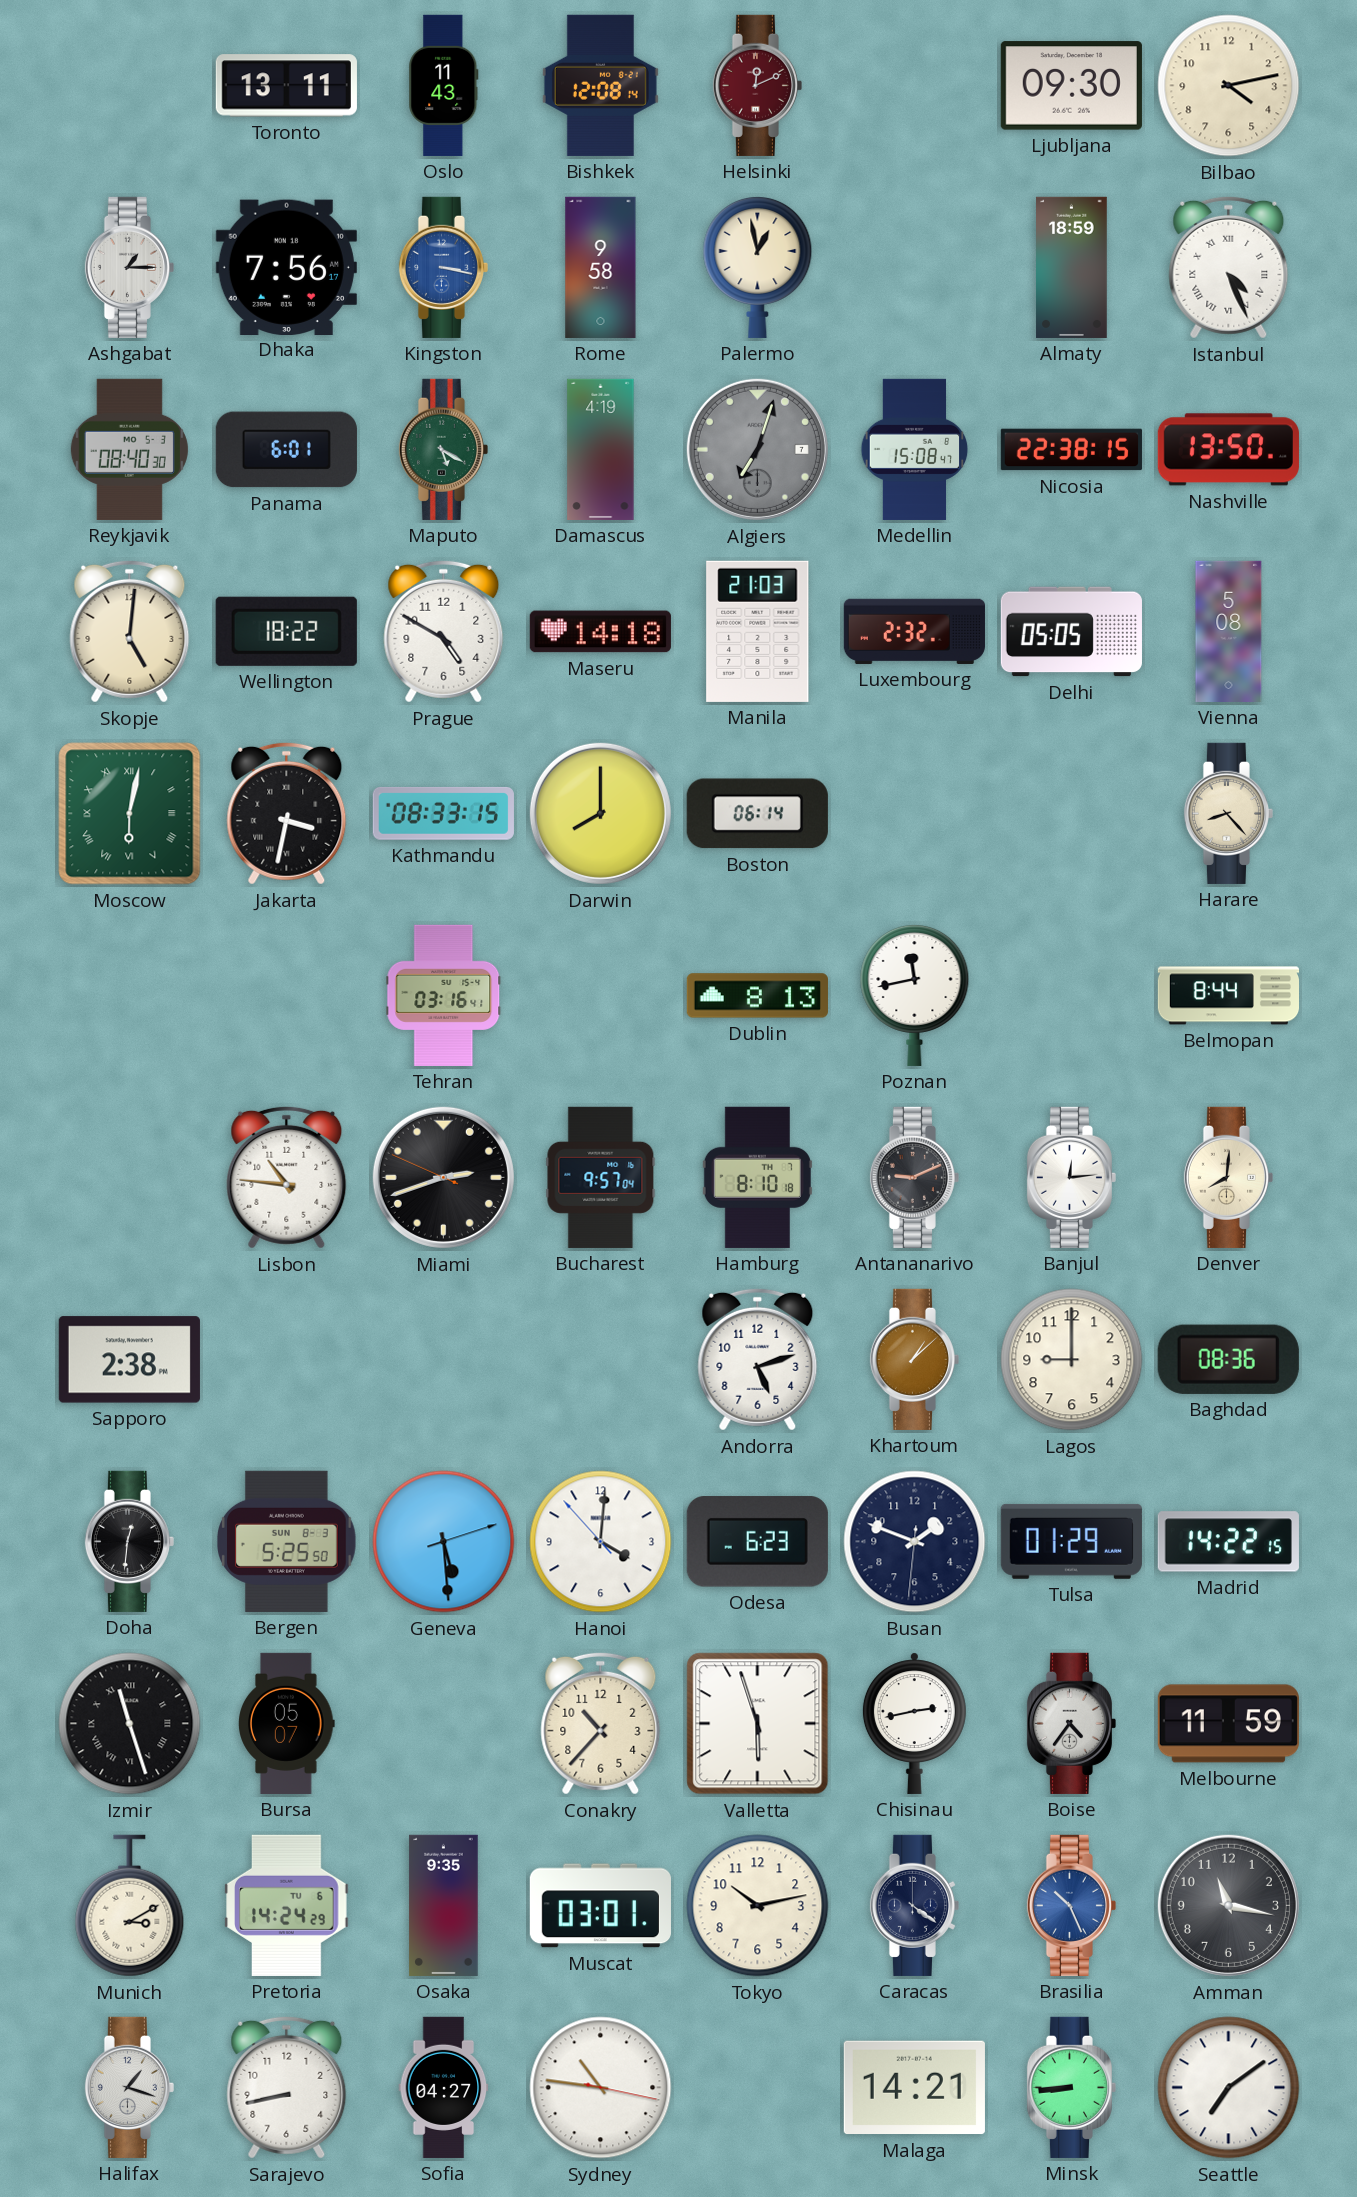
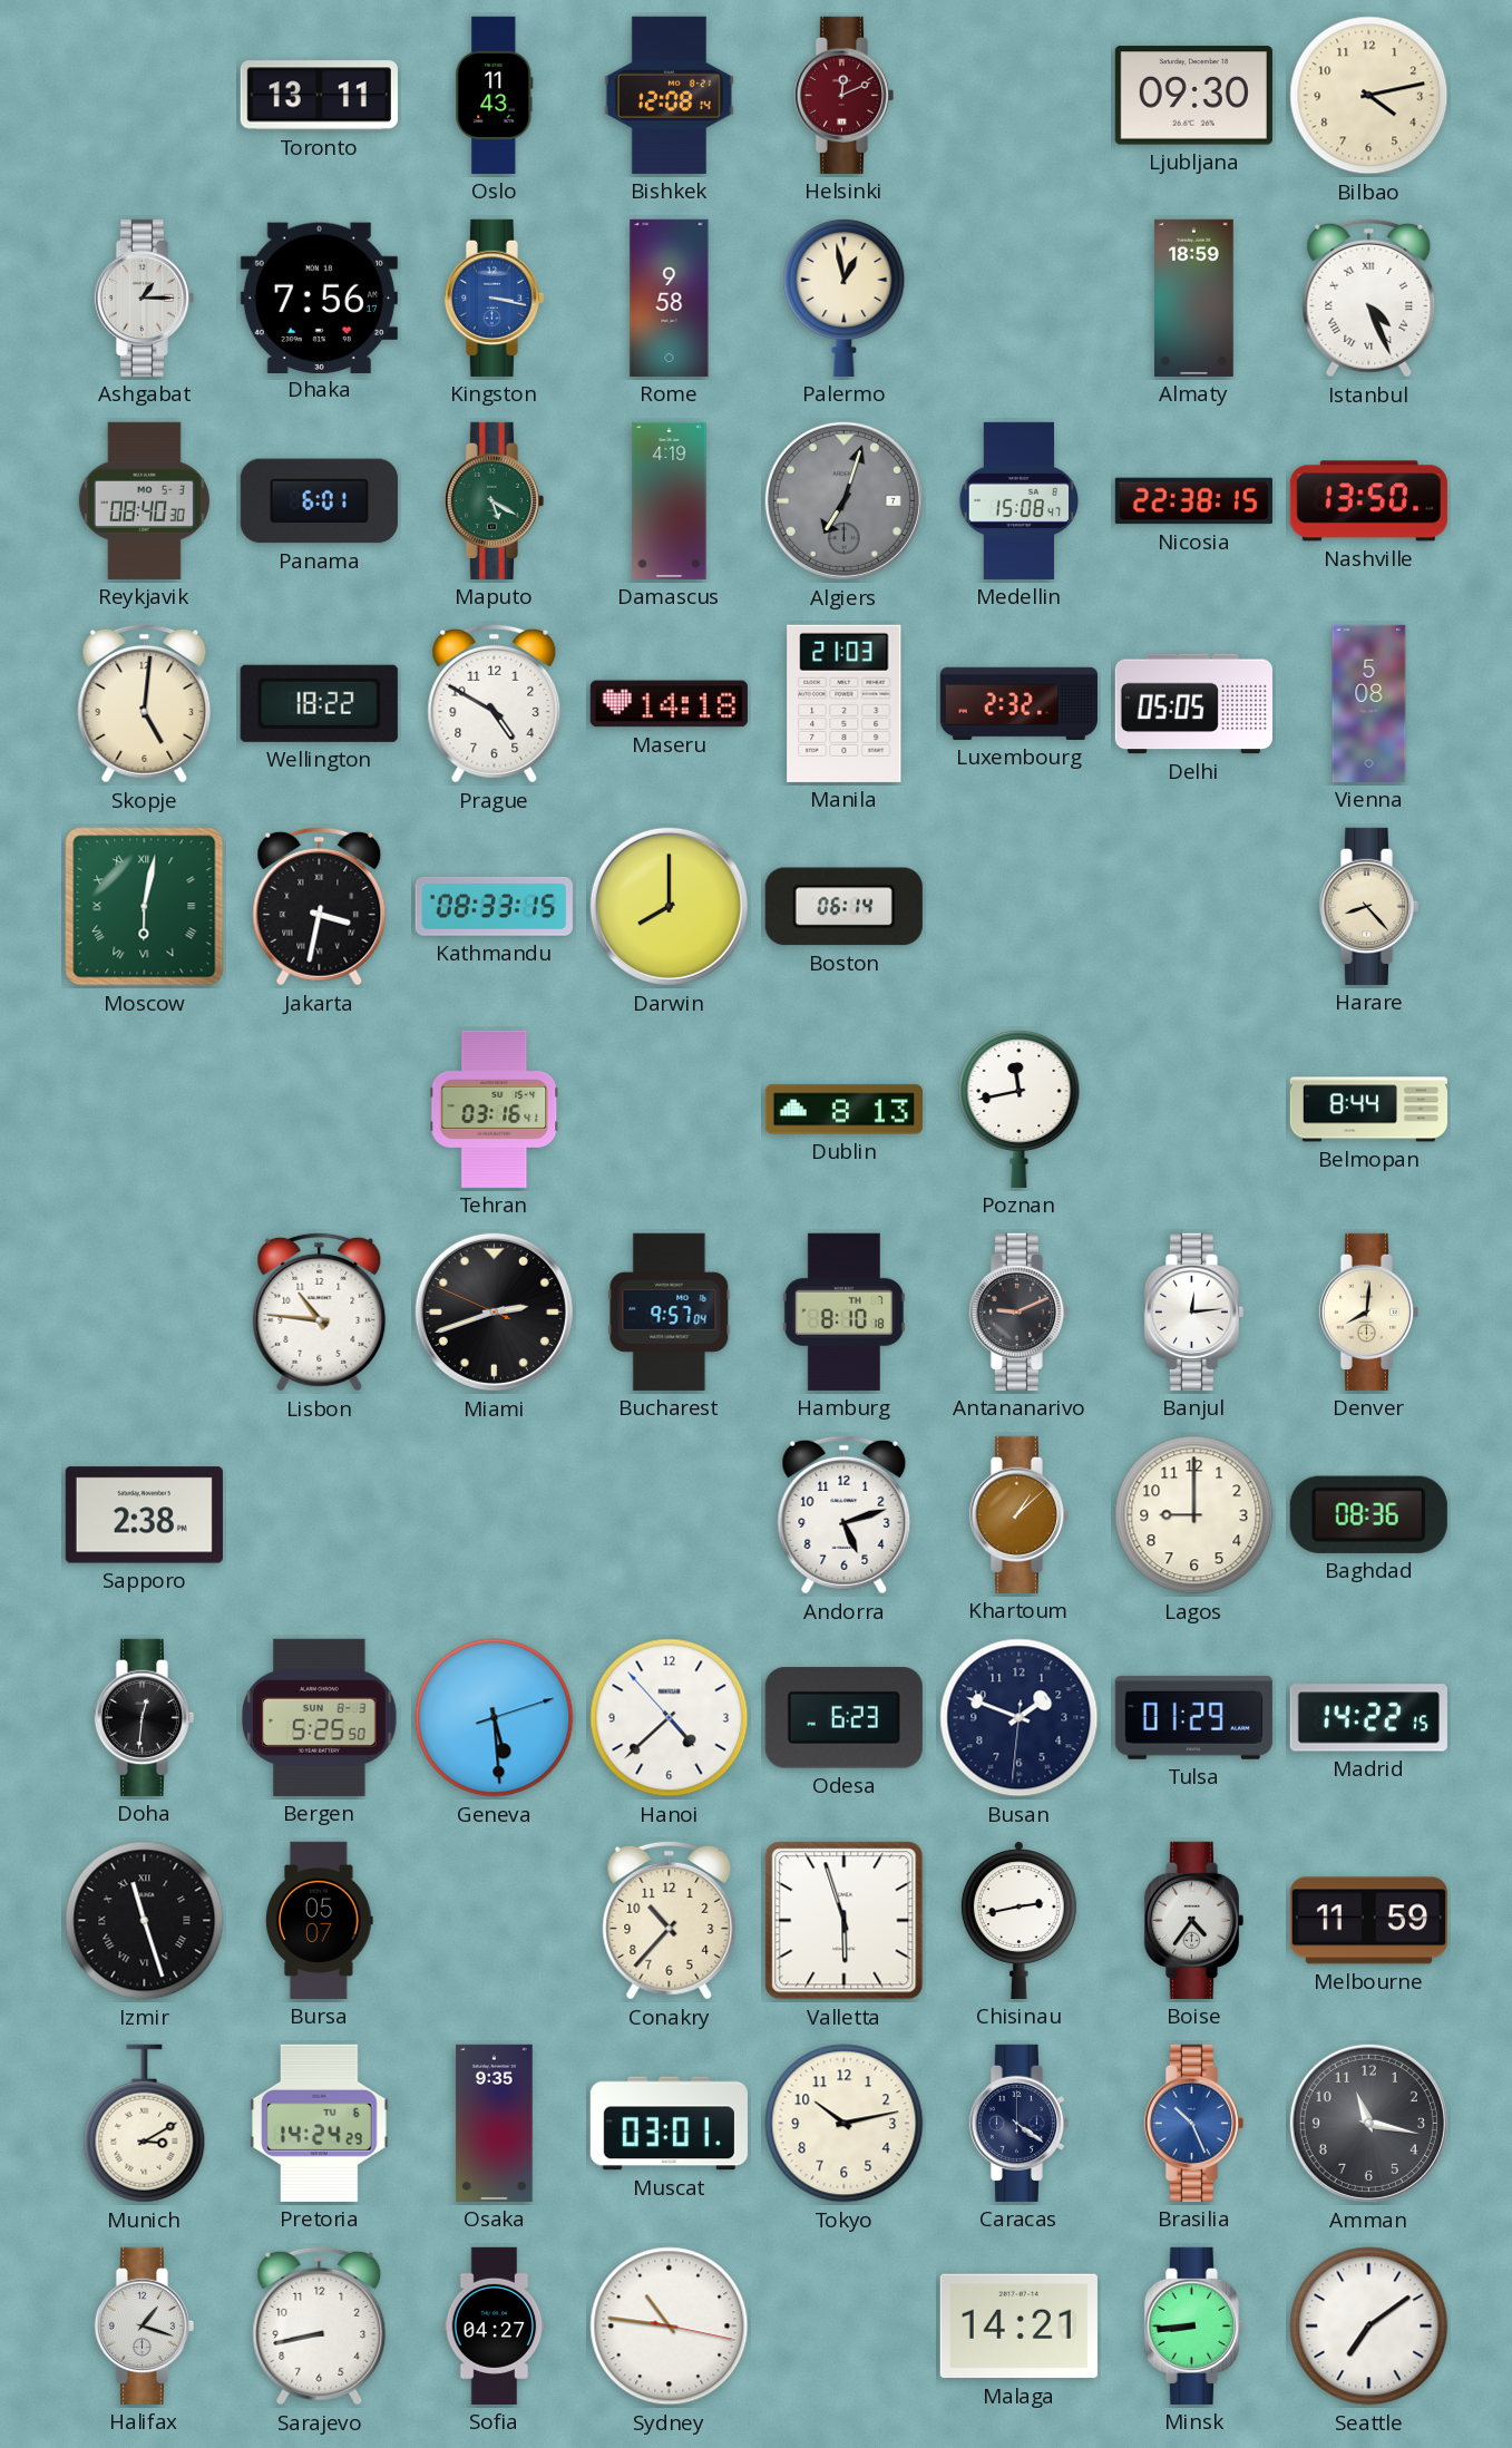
Hanoi: 4:00 -> 4:37 (670, 1718)
